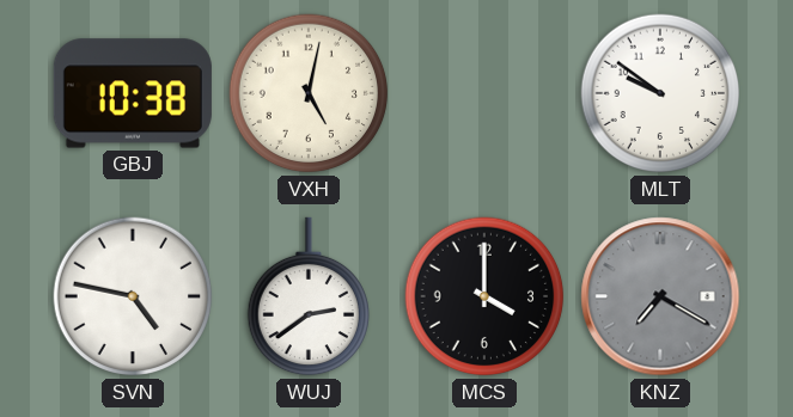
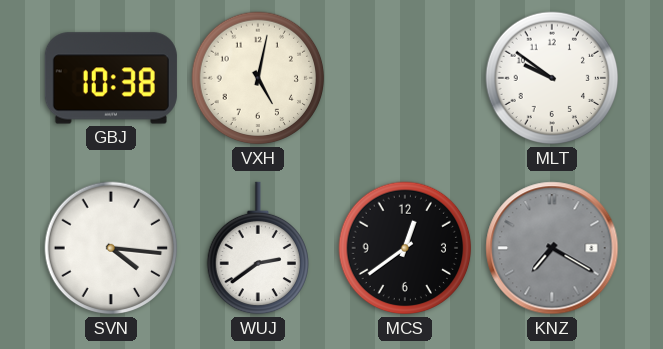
SVN: 4:47 -> 4:16 (111, 248)
MCS: 4:00 -> 12:39 (405, 248)
